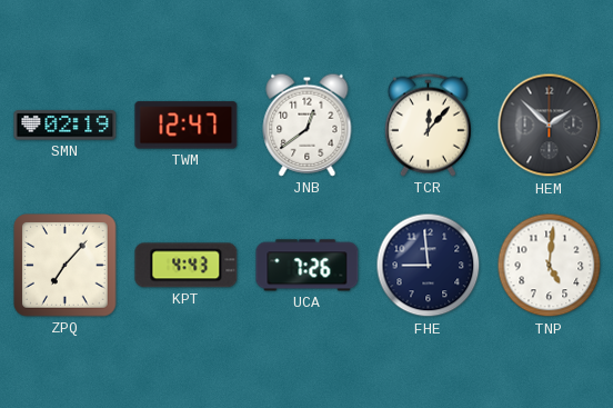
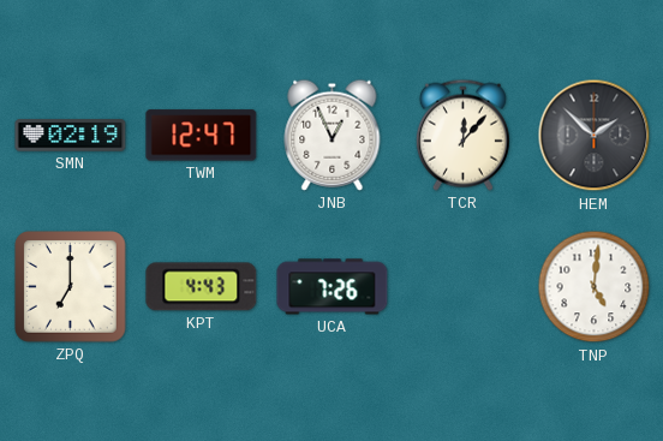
JNB: 12:39 -> 12:56 (333, 135)
ZPQ: 7:07 -> 7:00 (71, 287)
FHE: 8:59 -> none (429, 266)
